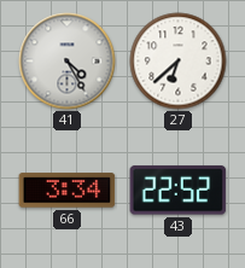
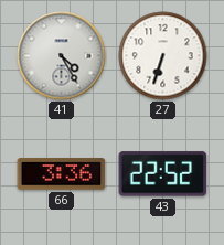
27: 6:38 -> 6:33 (163, 56)
66: 3:34 -> 3:36 (62, 174)
